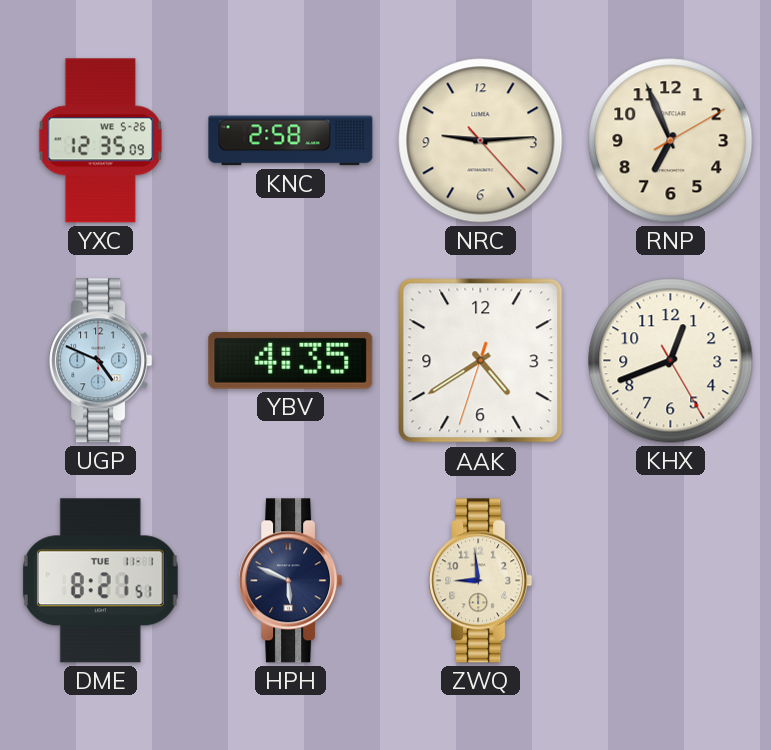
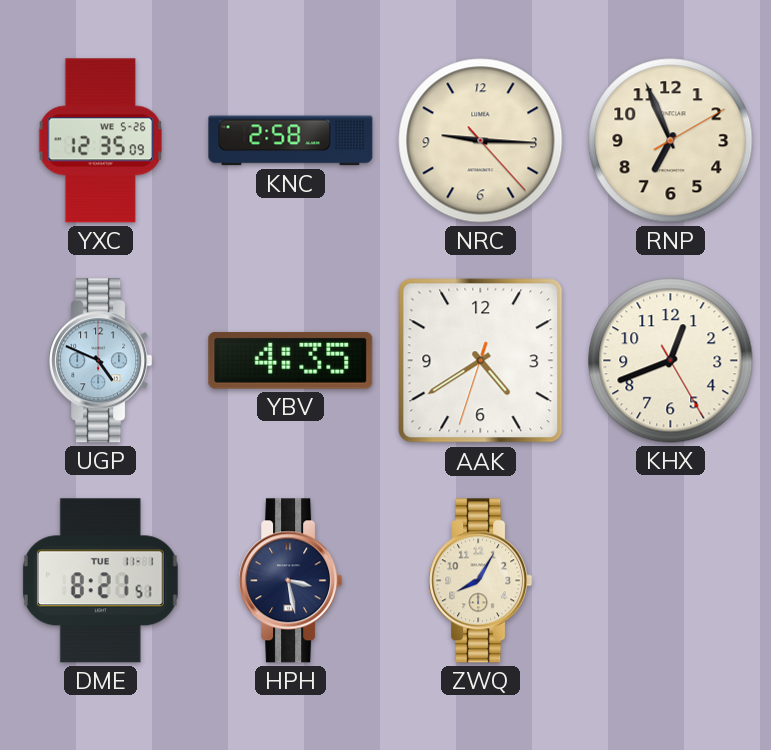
NRC: 9:14 -> 9:15 (481, 141)
HPH: 5:49 -> 3:28 (291, 581)
ZWQ: 8:59 -> 8:05 (481, 581)
